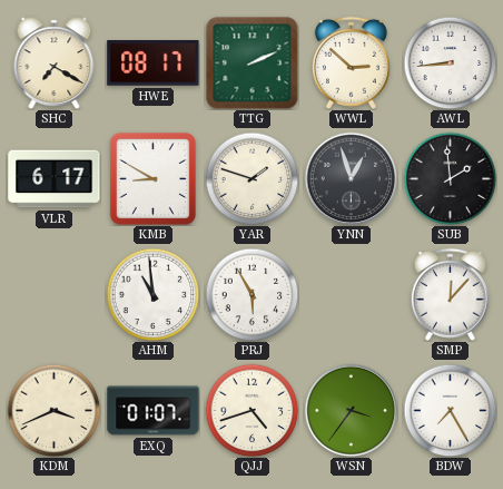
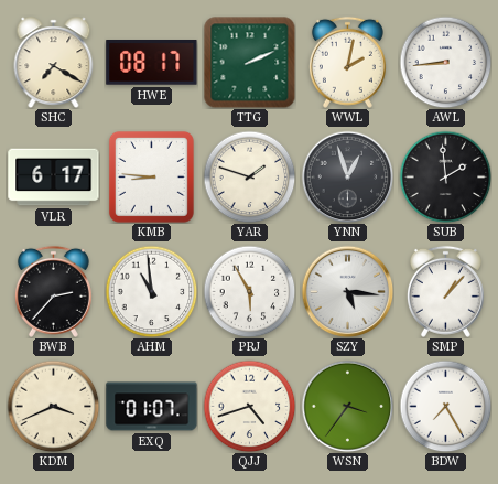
WWL: 2:52 -> 2:02 (347, 62)
KMB: 8:50 -> 8:46 (151, 176)
BWB: none -> 2:37 (53, 291)
SZY: none -> 5:16 (347, 291)
SMP: 12:07 -> 1:07 (445, 291)
